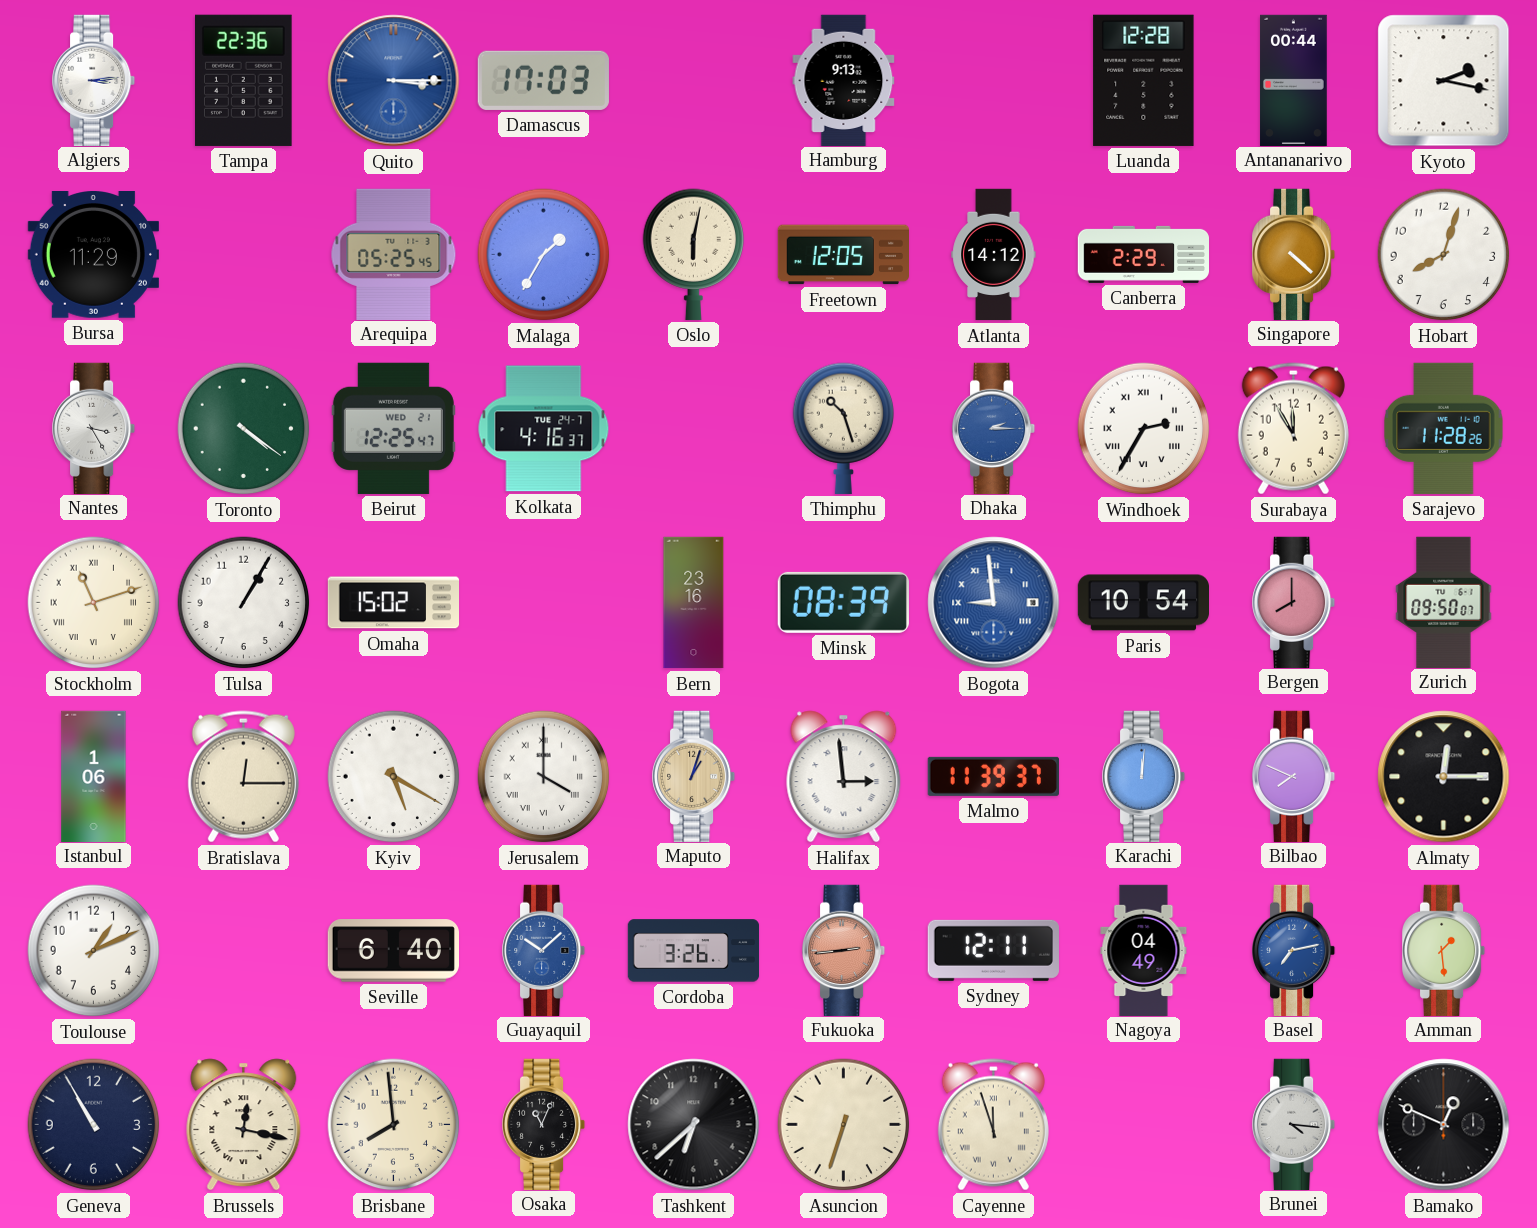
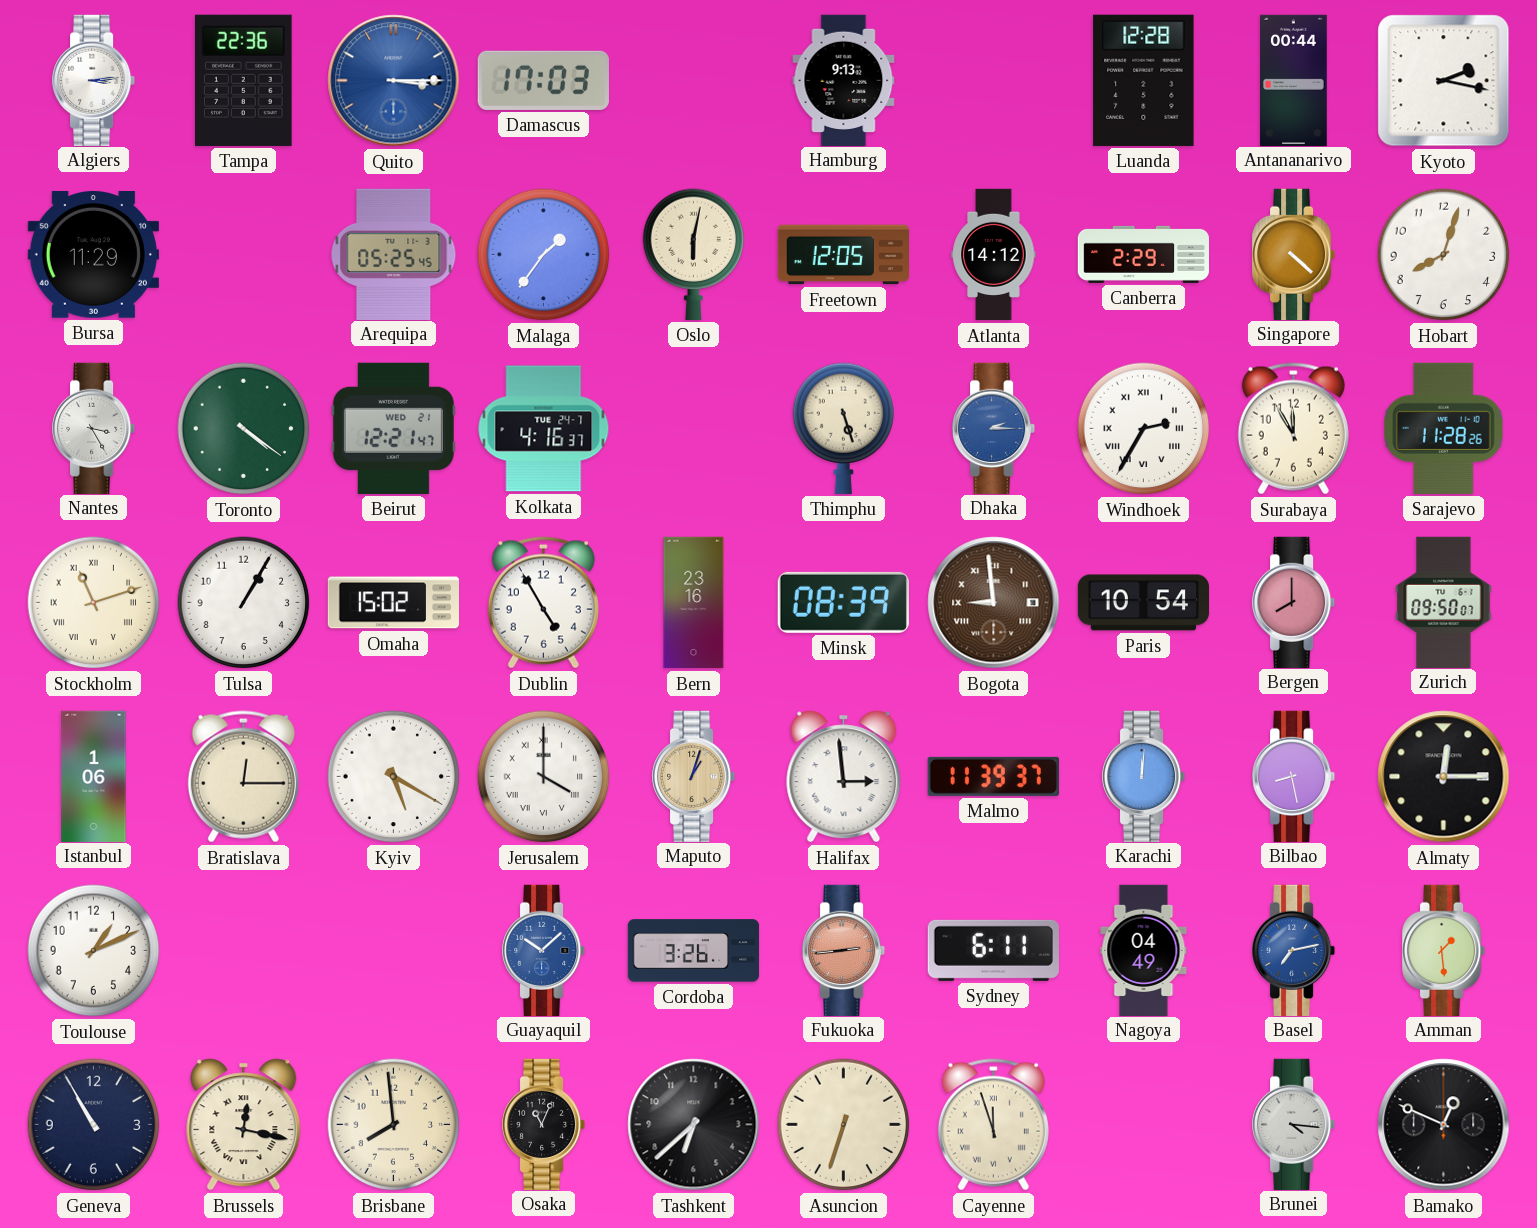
Malaga: 1:35 -> 1:36 (544, 255)
Beirut: 12:25 -> 12:21 (393, 428)
Thimphu: 10:27 -> 5:27 (843, 428)
Dublin: none -> 4:55 (543, 603)
Bogota dial: blue -> brown (994, 603)
Bilbao: 7:49 -> 8:28 (1295, 776)
Seville: 6:40 -> none (393, 951)
Sydney: 12:11 -> 6:11 (993, 950)
